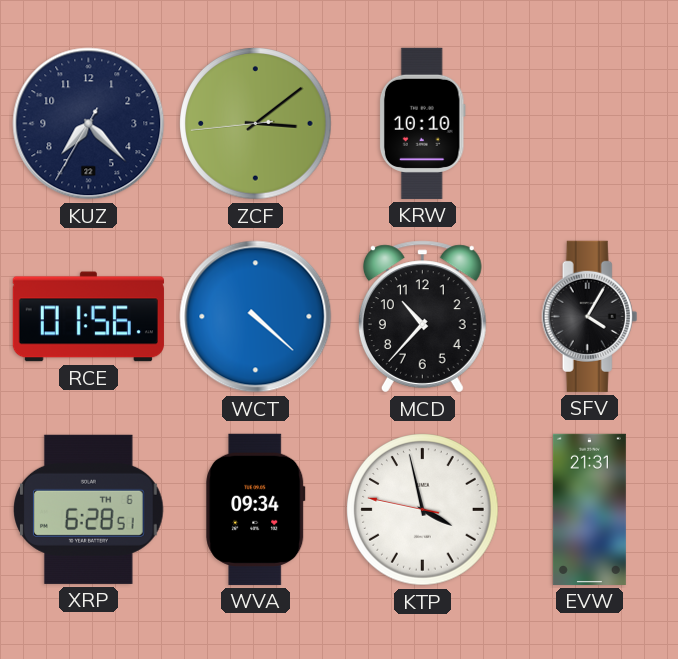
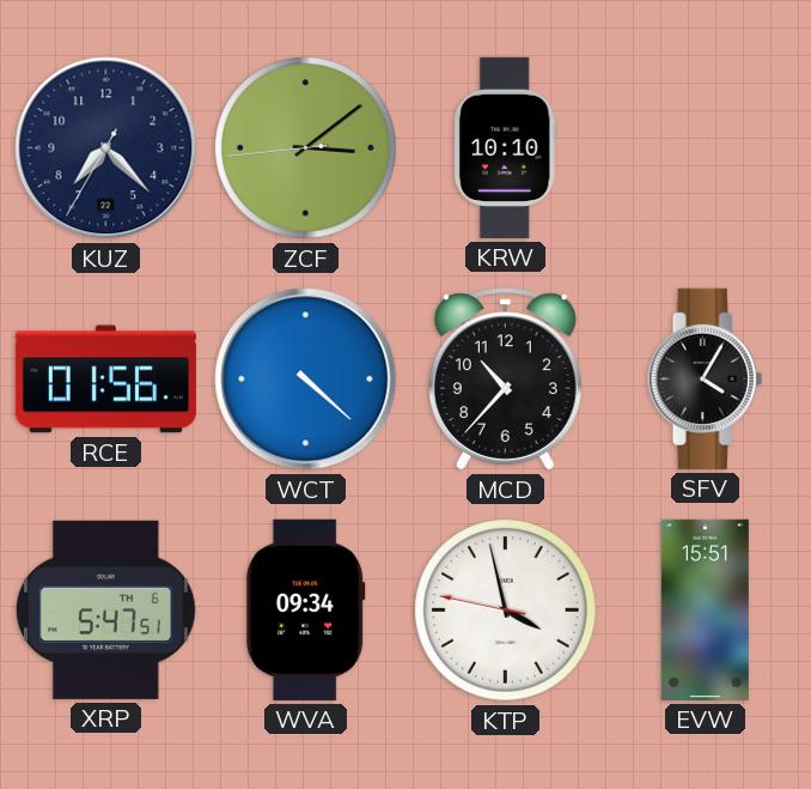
XRP: 6:28 -> 5:47 (106, 609)
EVW: 21:31 -> 15:51 (705, 609)
